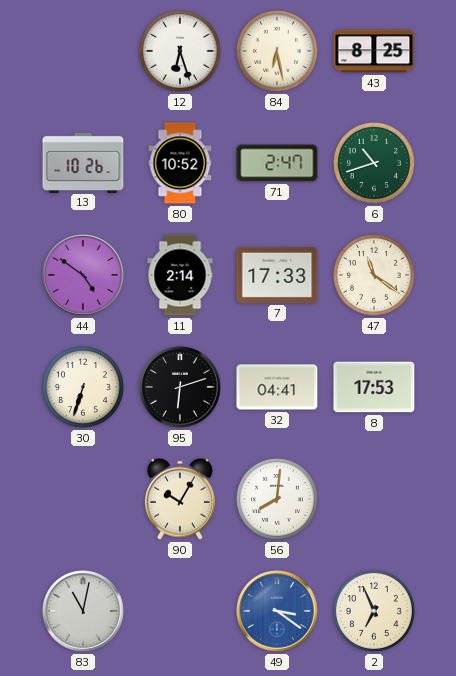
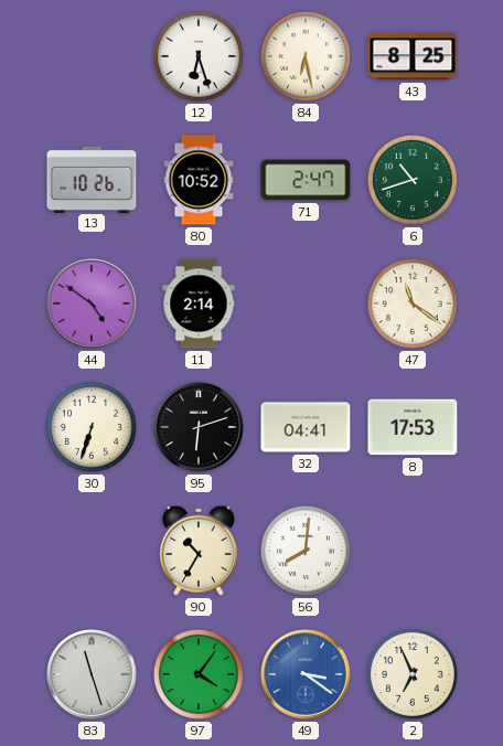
7: 17:33 -> none (277, 275)
90: 10:05 -> 10:35 (199, 551)
83: 11:02 -> 11:27 (92, 674)
97: none -> 4:06 (199, 674)
